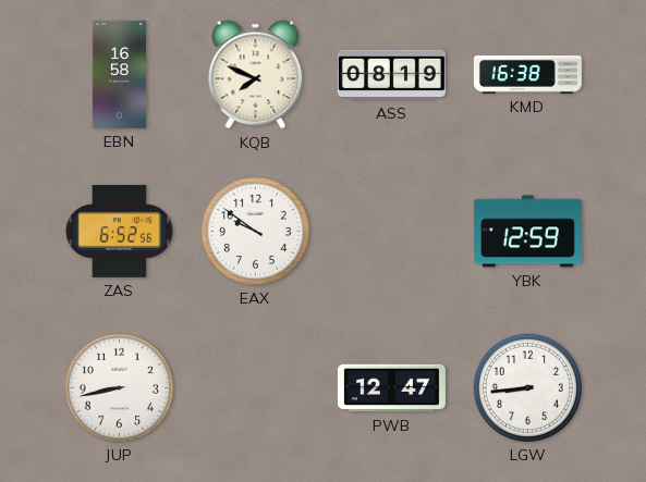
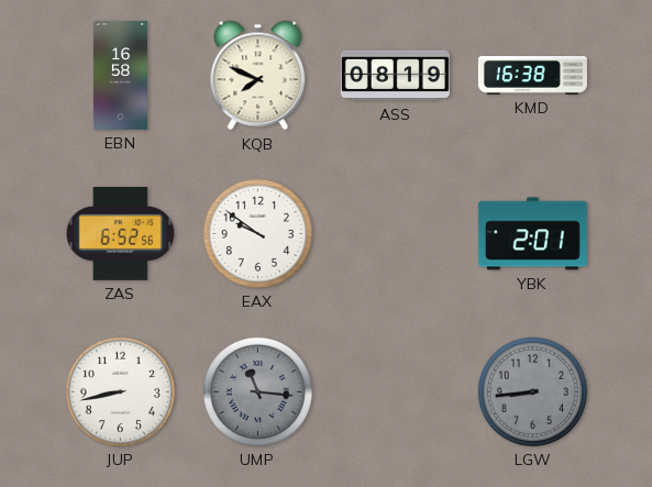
YBK: 12:59 -> 2:01 (532, 234)
UMP: none -> 11:16 (257, 391)
PWB: 12:47 -> none (391, 388)
LGW dial: white -> grey (532, 391)
